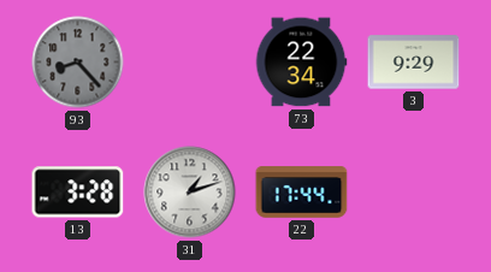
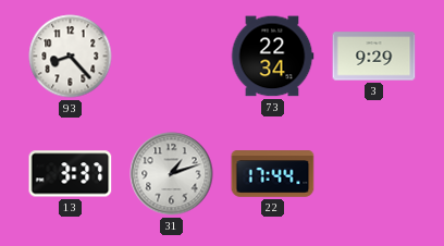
93 dial: grey -> white (71, 57)
13: 3:28 -> 3:37 (71, 174)
